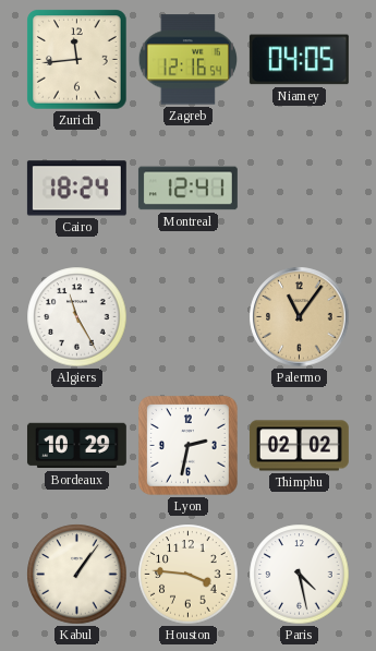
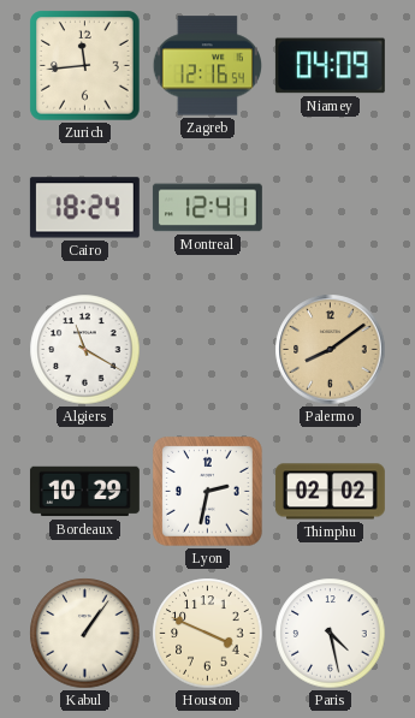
Niamey: 04:05 -> 04:09 (330, 66)
Algiers: 11:25 -> 11:20 (85, 350)
Palermo: 11:06 -> 8:09 (331, 350)
Houston: 3:46 -> 3:49 (208, 634)
